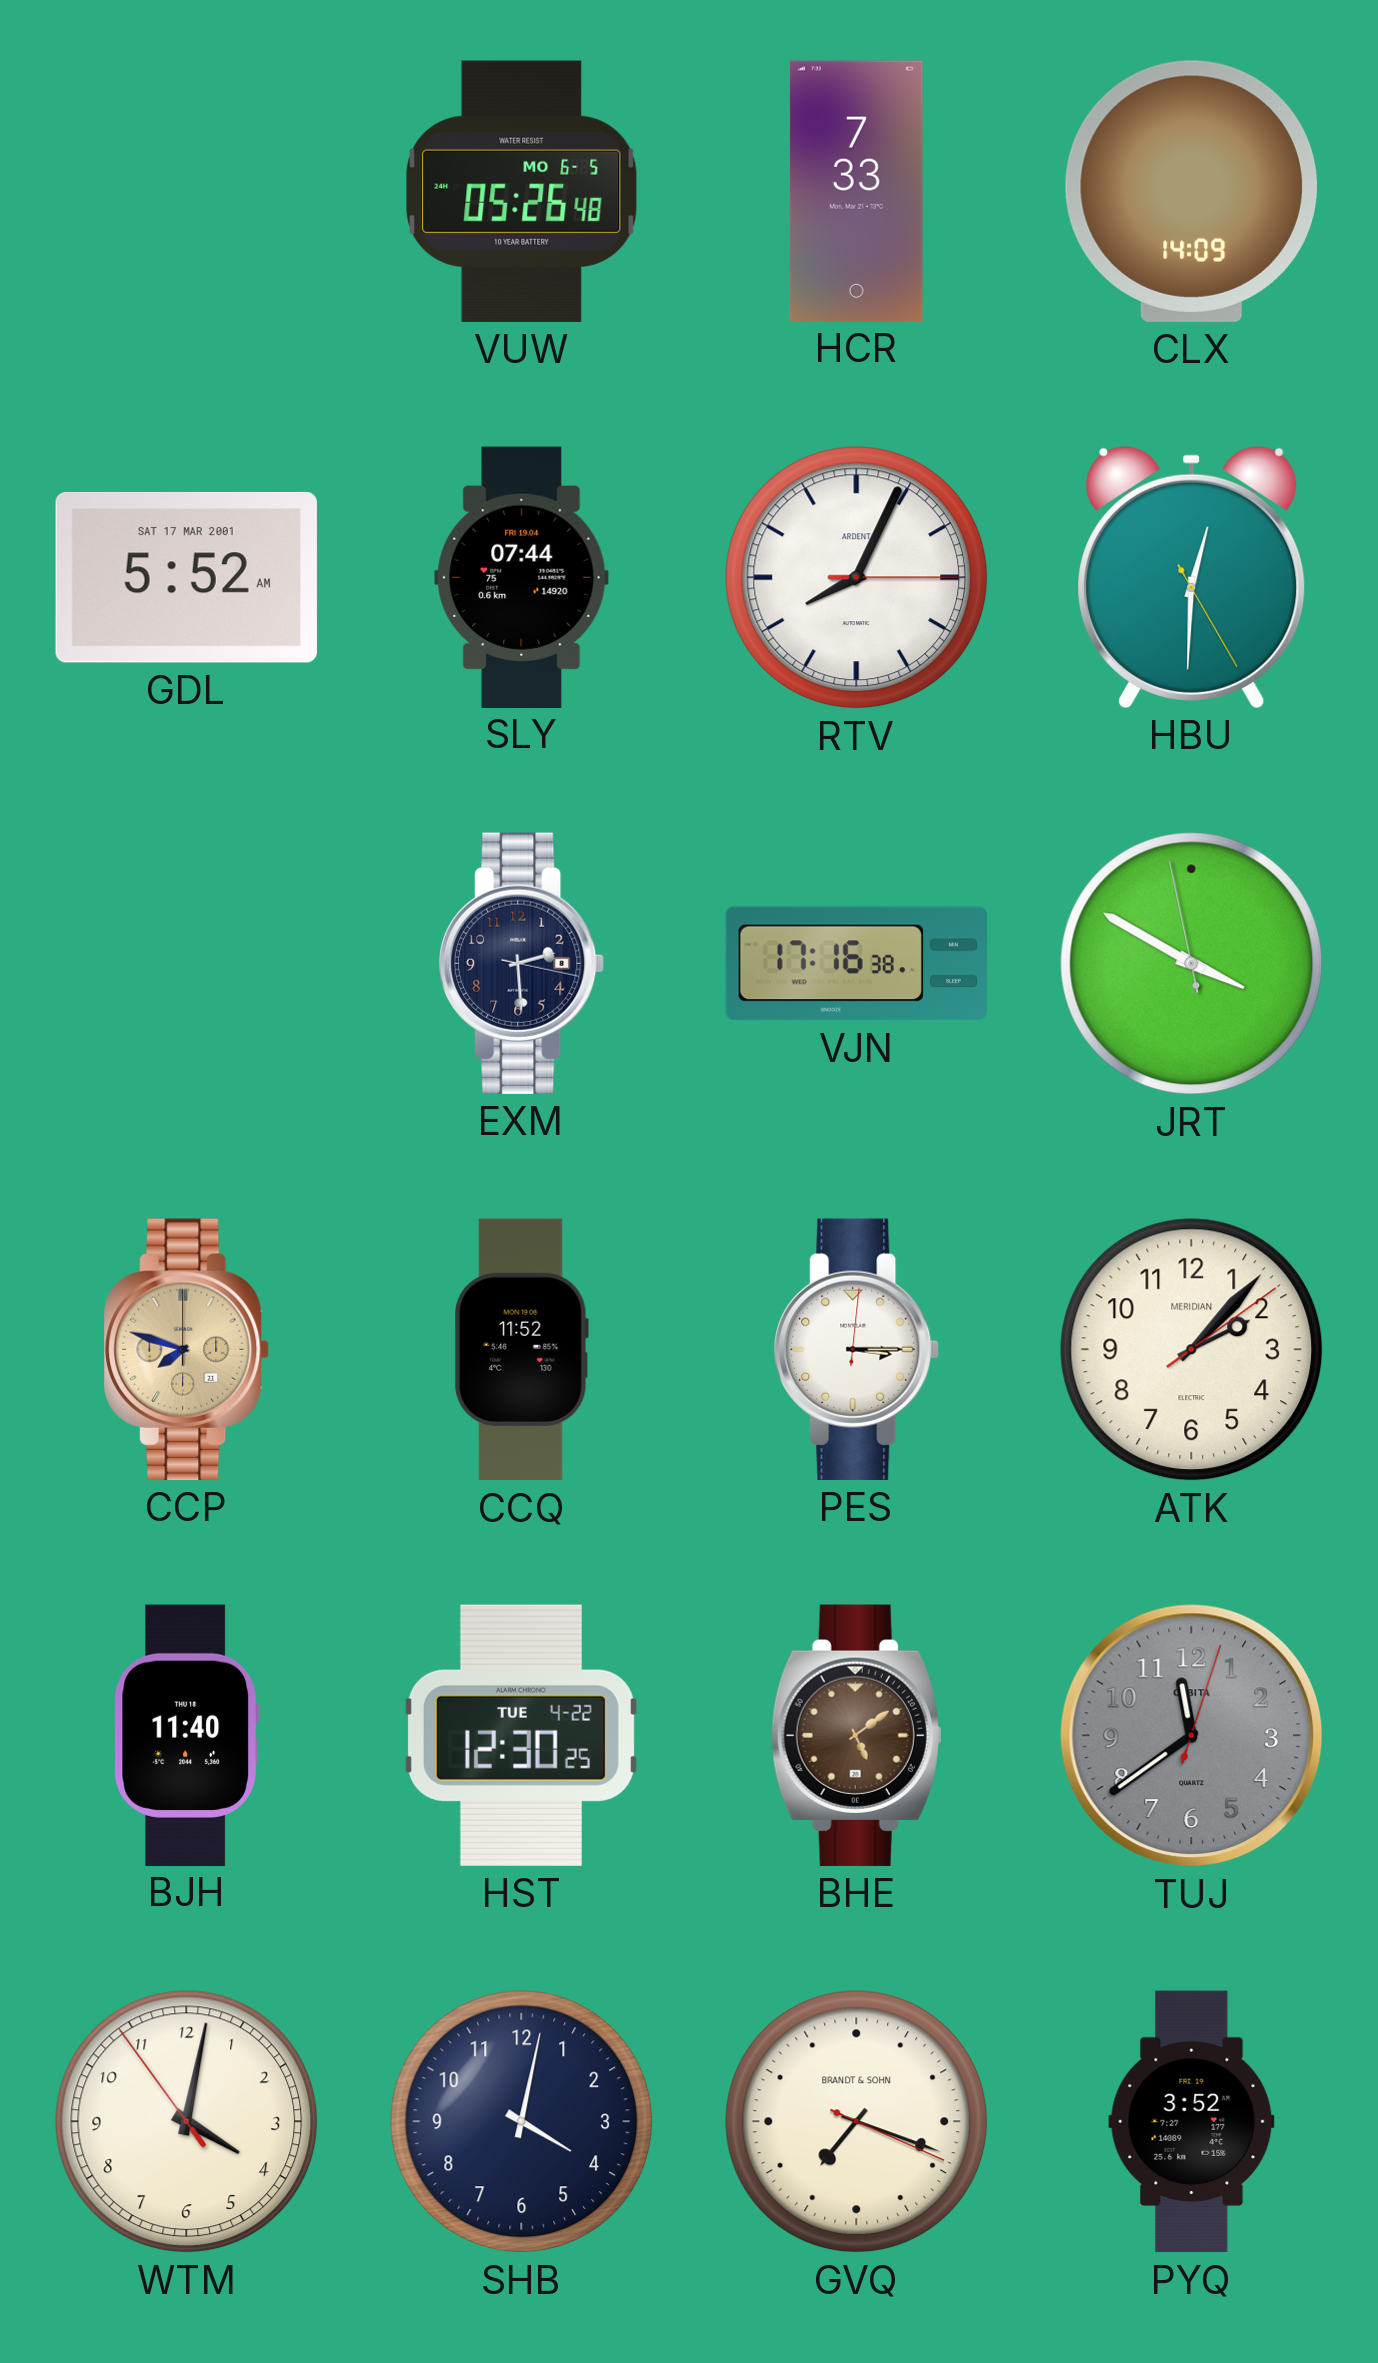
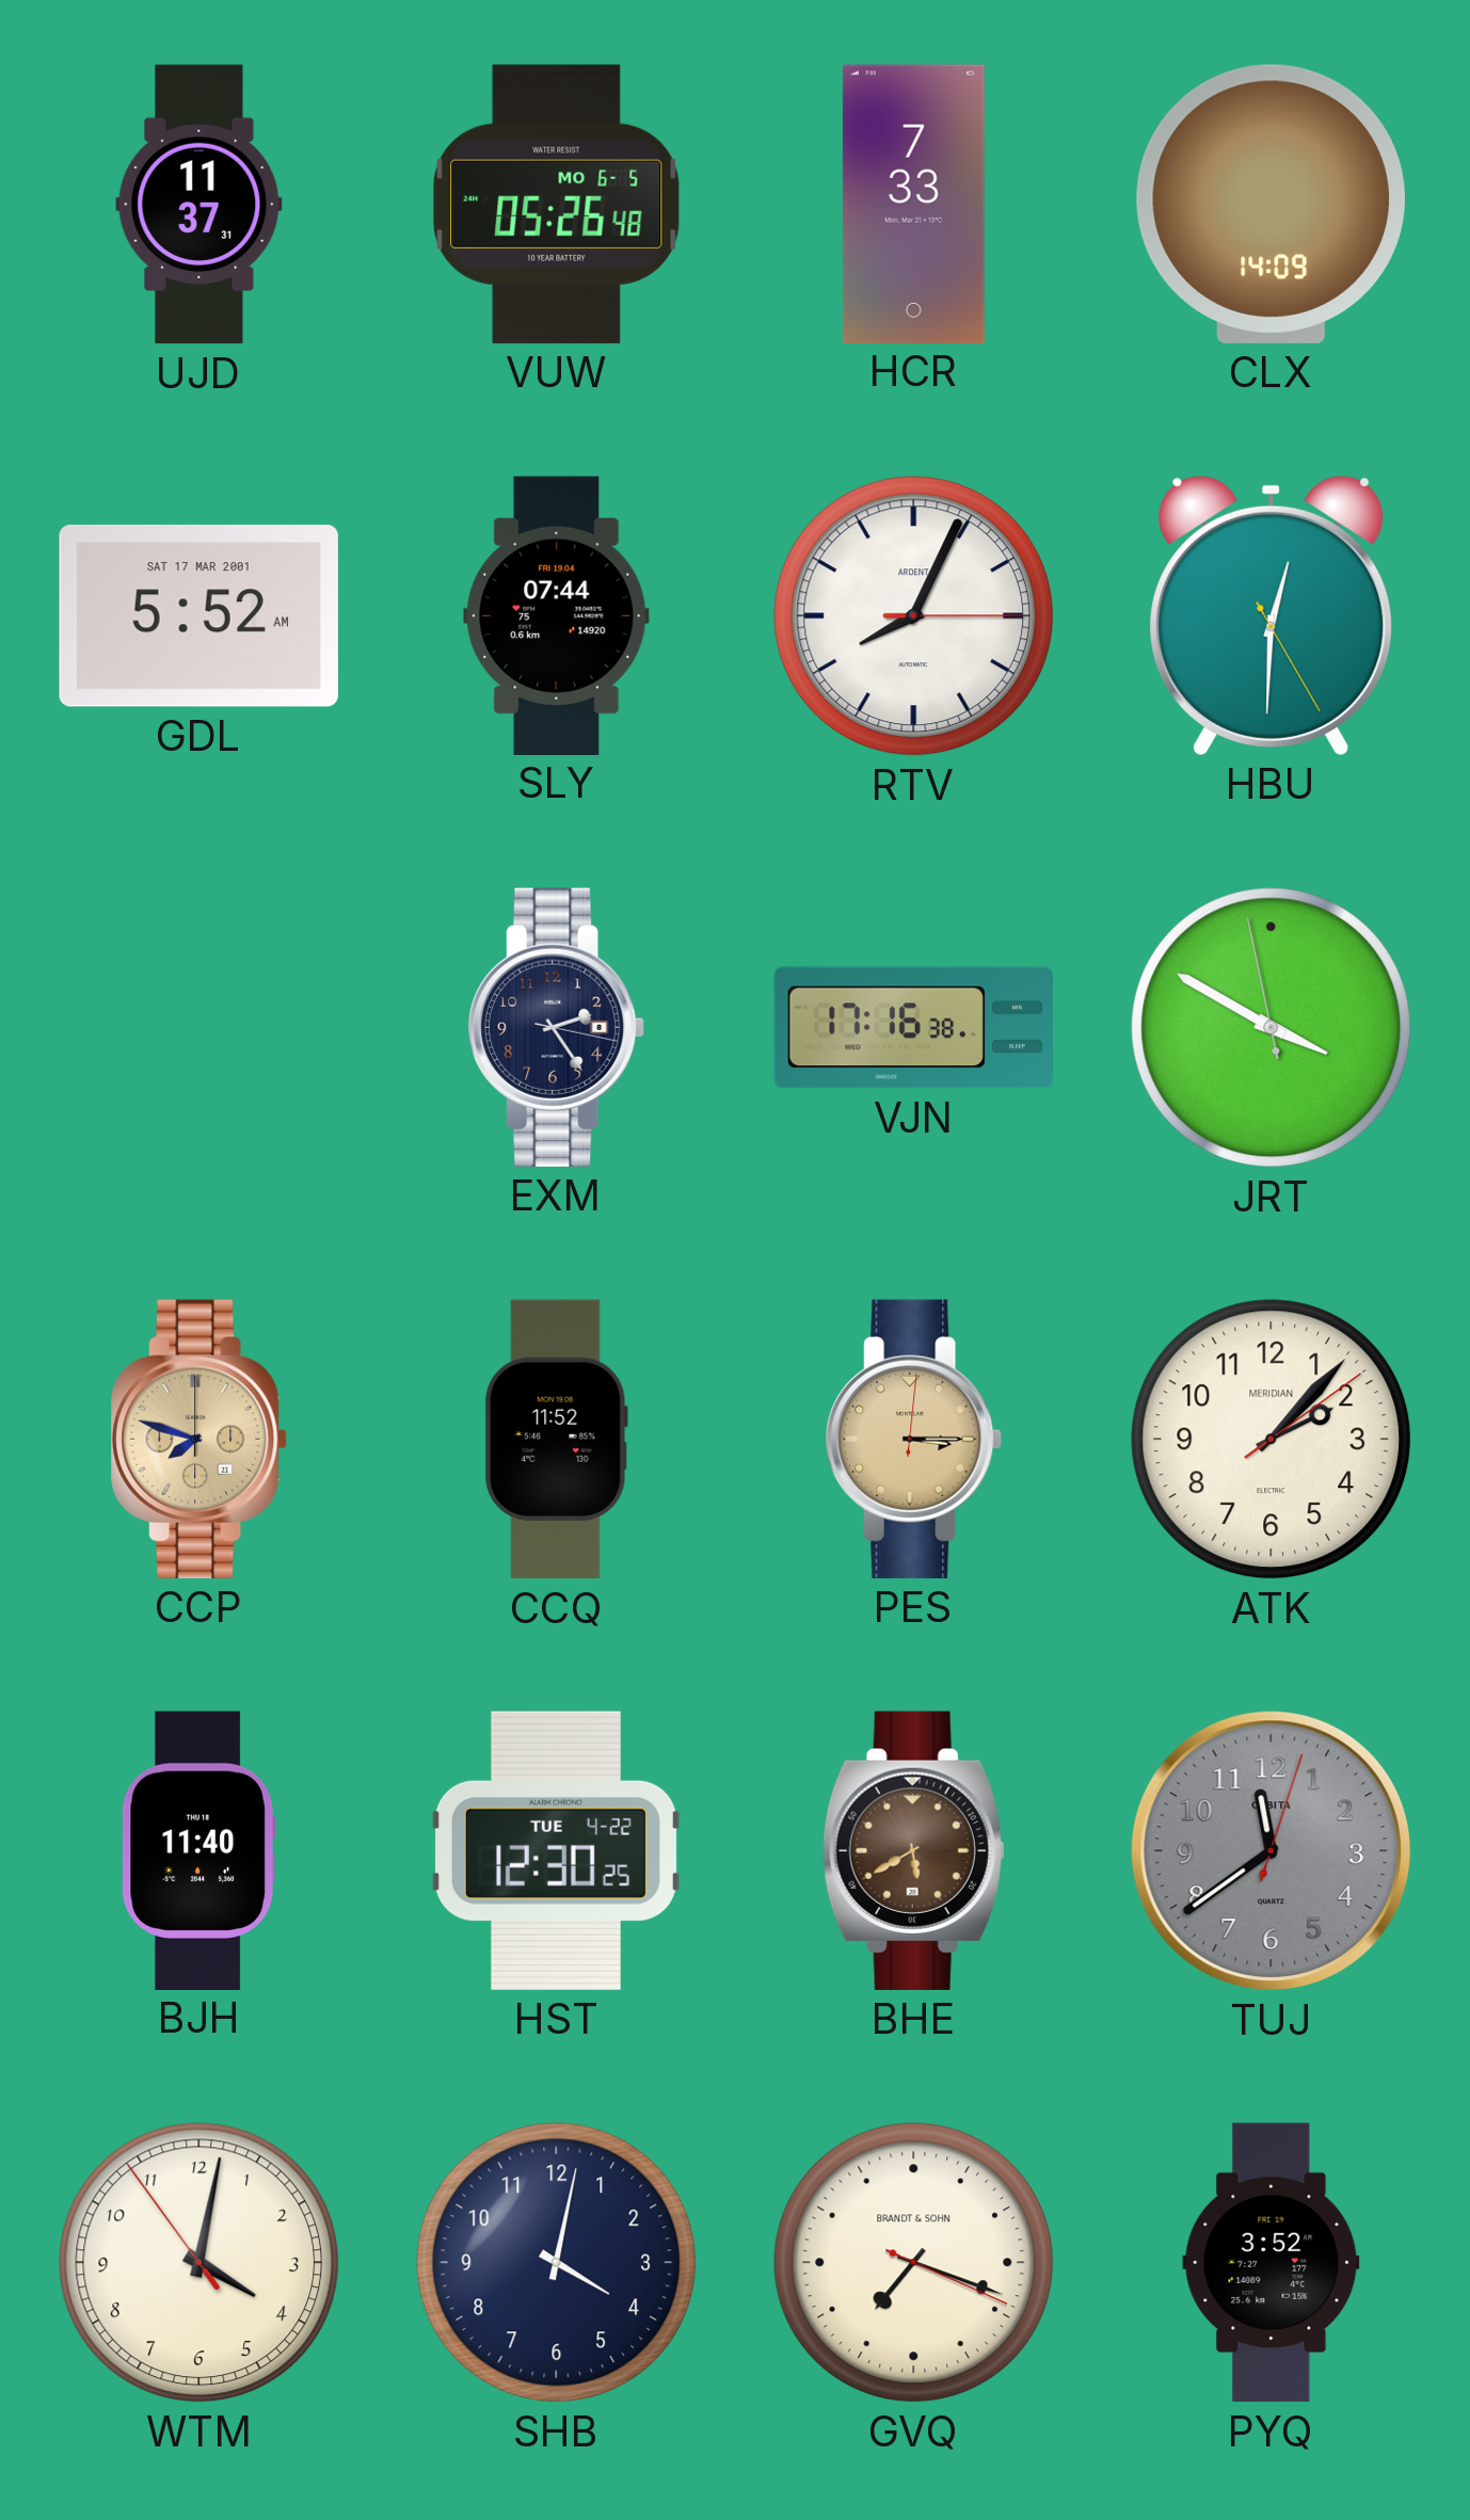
UJD: none -> 11:37 (199, 205)
EXM: 2:29 -> 2:24 (557, 1027)
PES dial: white -> champagne (914, 1439)
BHE: 5:09 -> 5:40 (913, 1850)
